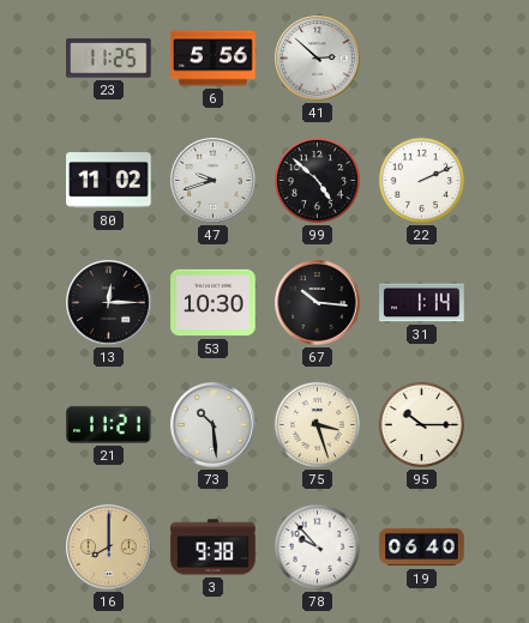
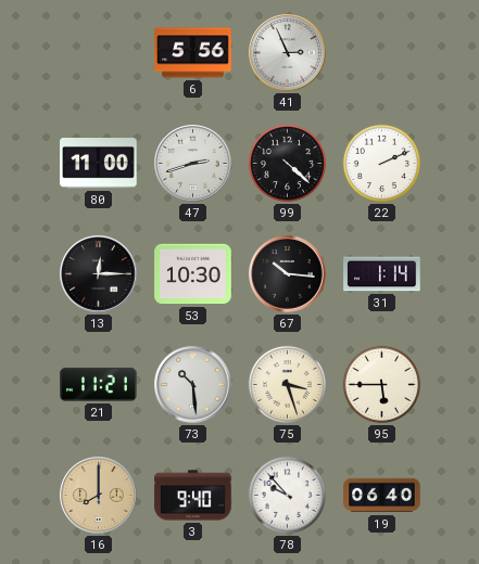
23: 11:25 -> none (109, 59)
41: 2:52 -> 2:56 (288, 53)
80: 11:02 -> 11:00 (99, 164)
47: 9:42 -> 2:42 (193, 164)
99: 4:52 -> 4:22 (287, 163)
95: 10:15 -> 5:45 (381, 384)
3: 9:38 -> 9:40 (193, 496)
